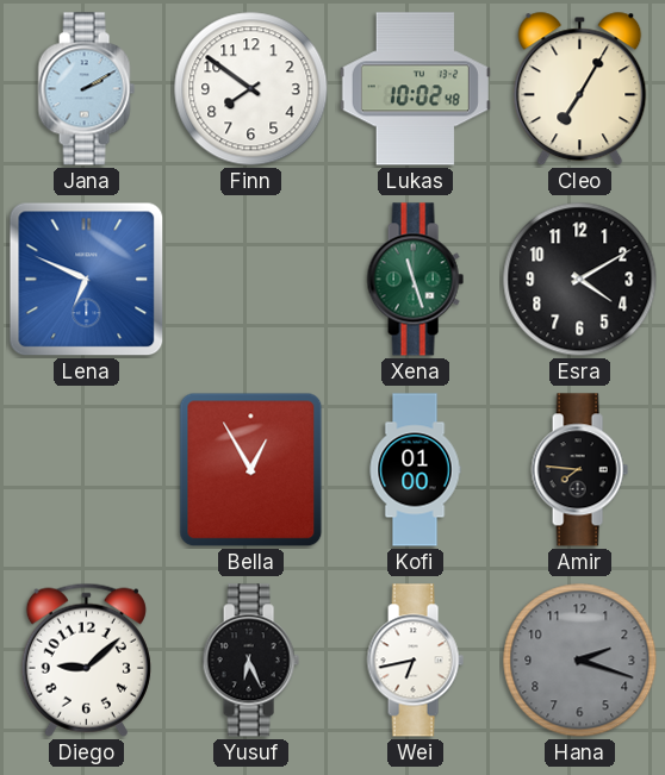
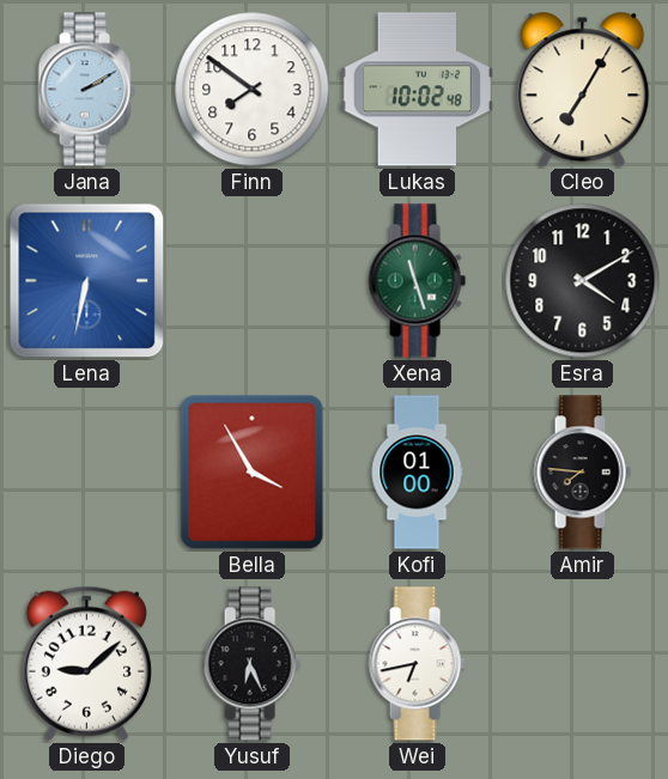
Lena: 6:49 -> 6:32 (87, 281)
Bella: 12:55 -> 3:55 (253, 473)
Hana: 2:18 -> none (580, 661)
